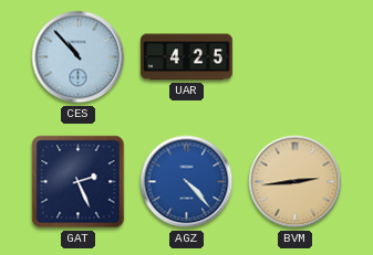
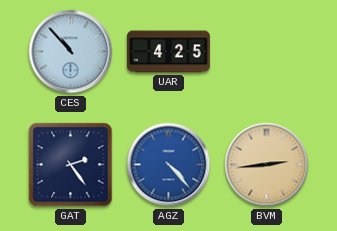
GAT: 2:26 -> 2:24 (71, 165)
